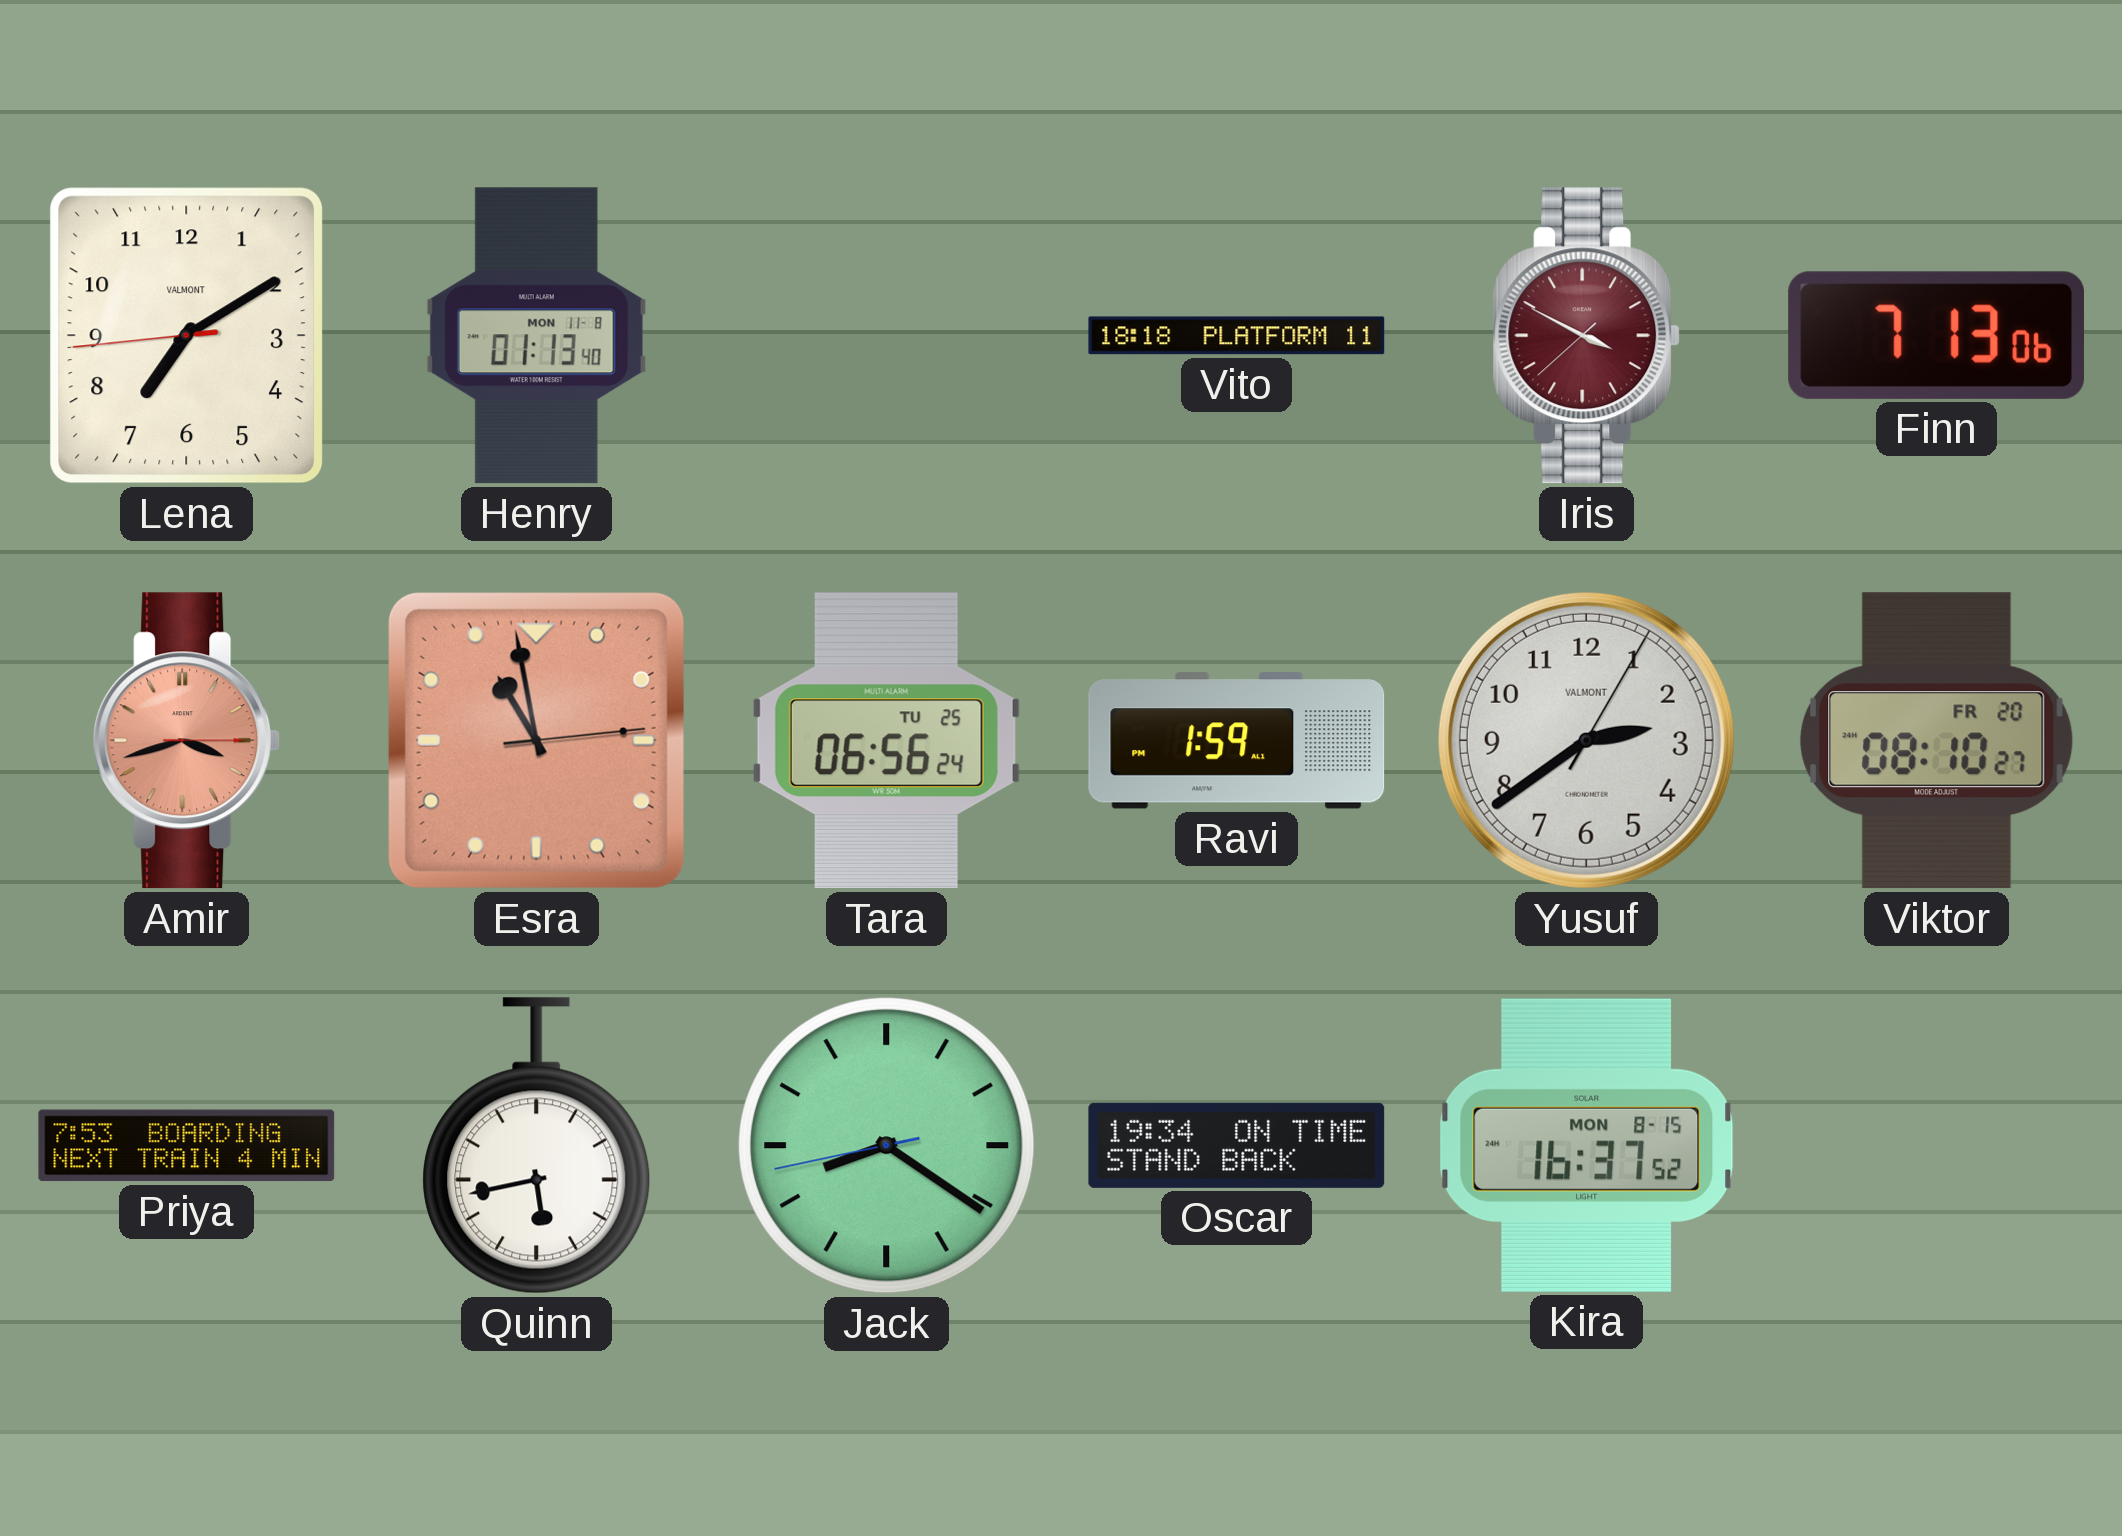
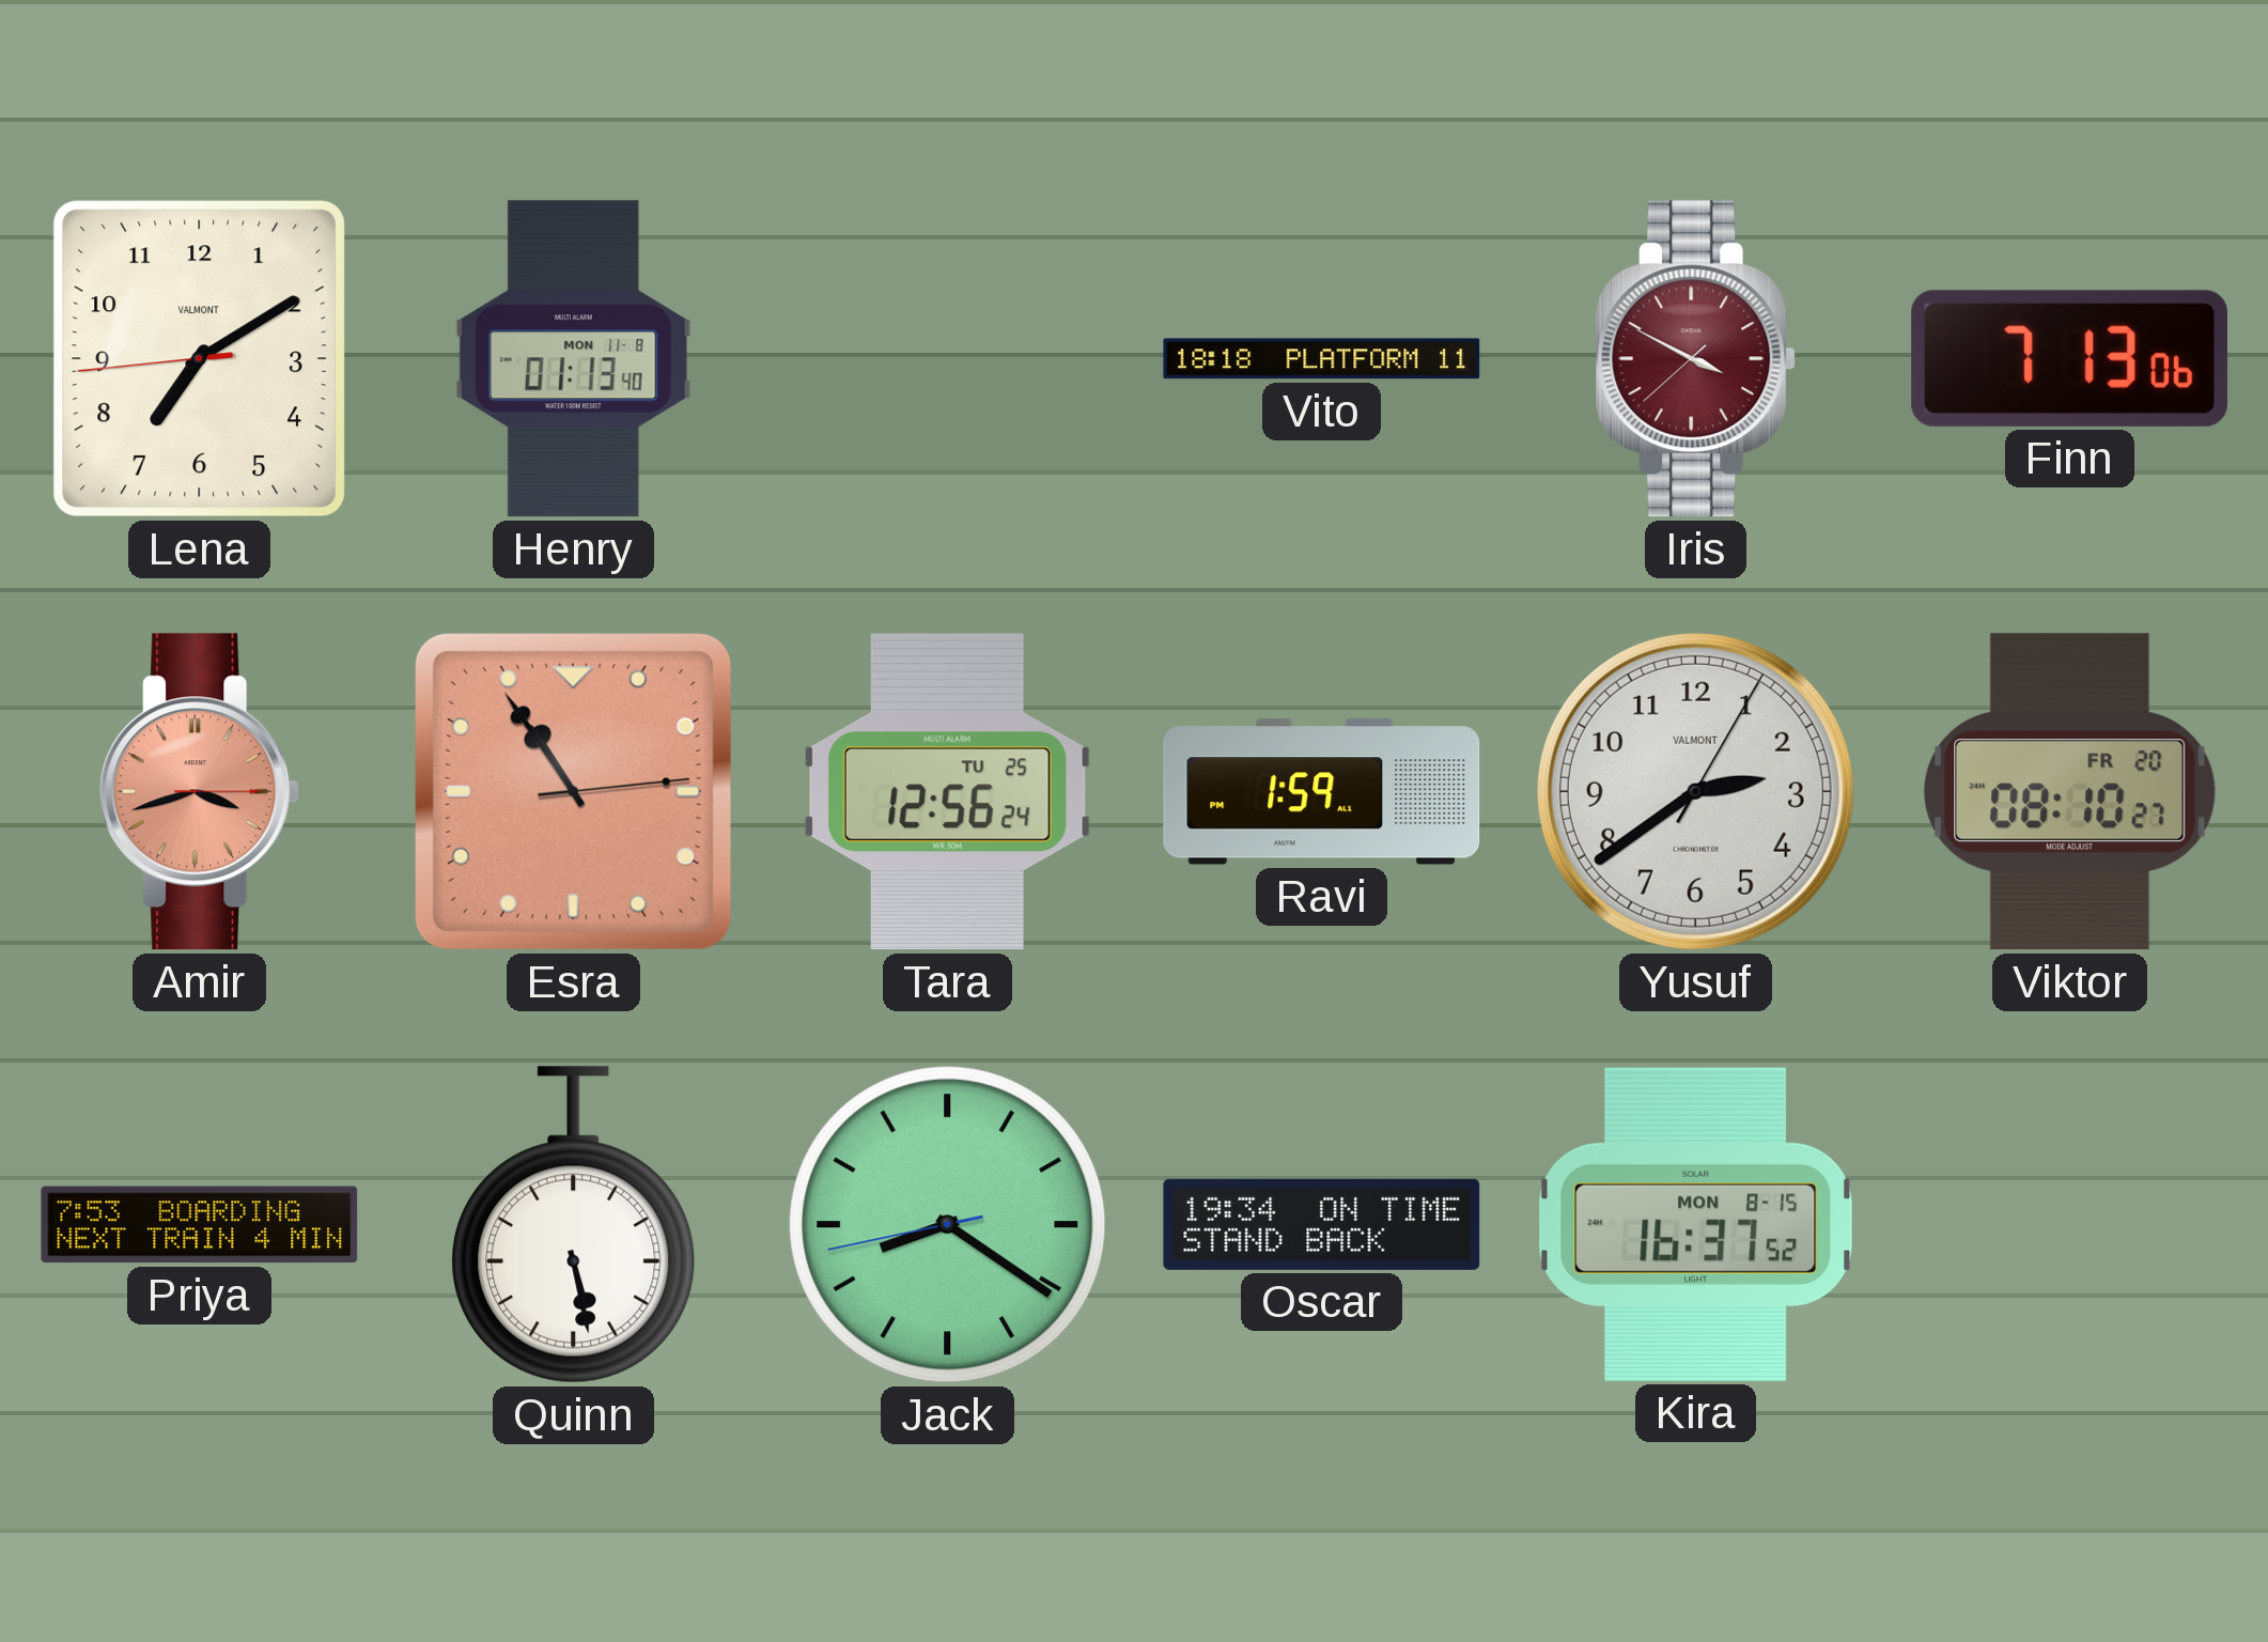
Esra: 10:58 -> 10:54 (573, 791)
Tara: 06:56 -> 12:56 (947, 792)
Quinn: 5:43 -> 5:28 (574, 1225)
